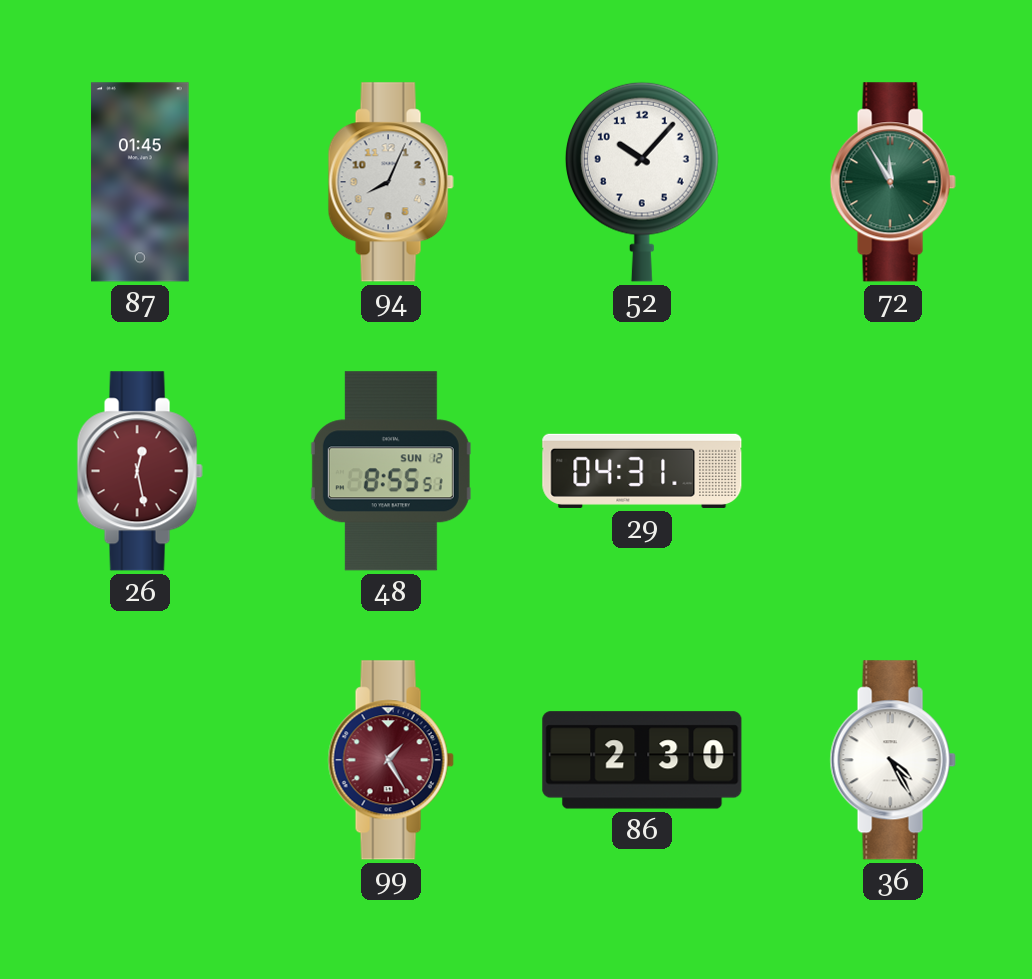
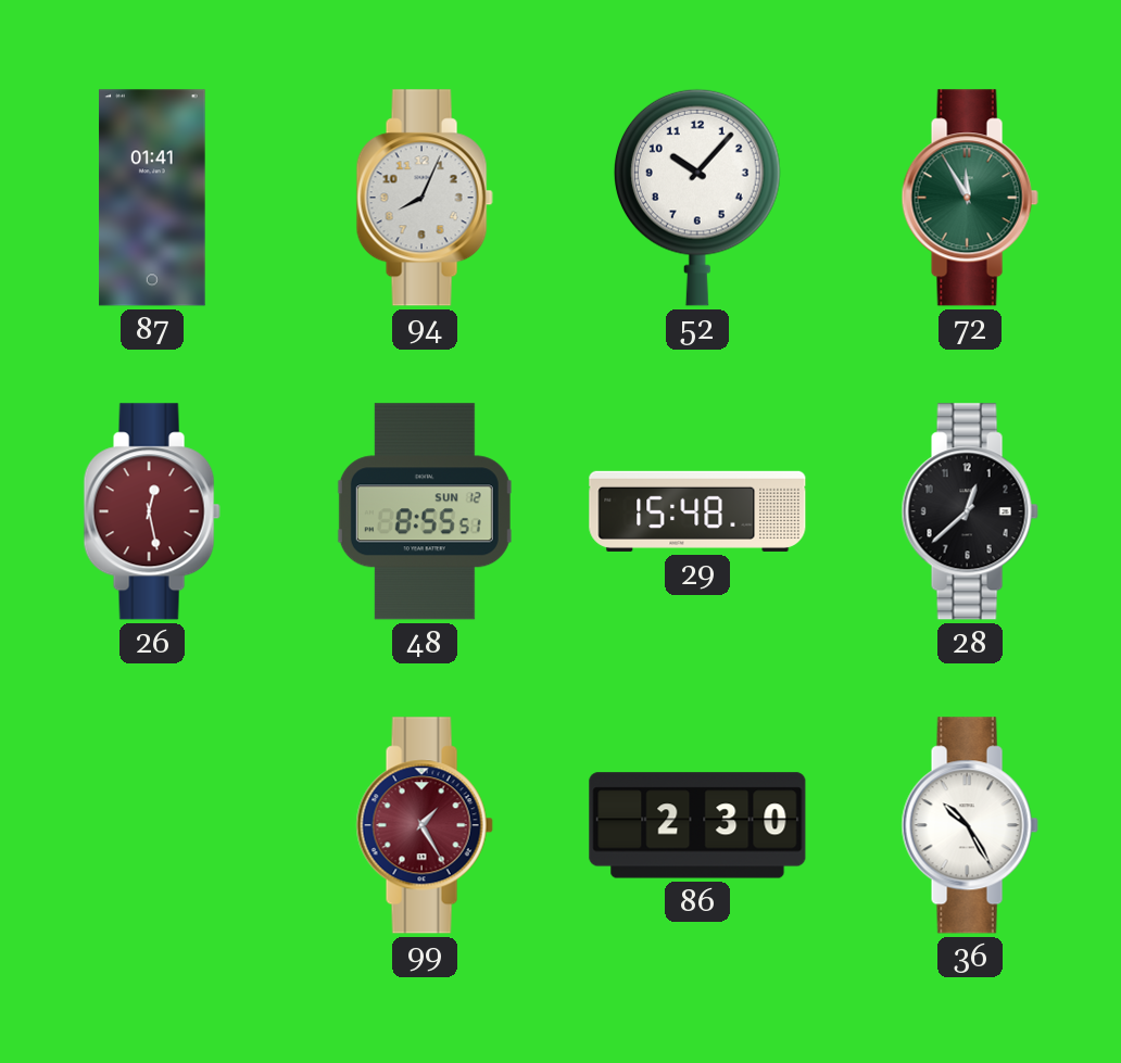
87: 01:45 -> 01:41 (152, 198)
29: 04:31 -> 15:48 (697, 511)
28: none -> 12:38 (970, 511)
36: 4:25 -> 10:25 (970, 825)
